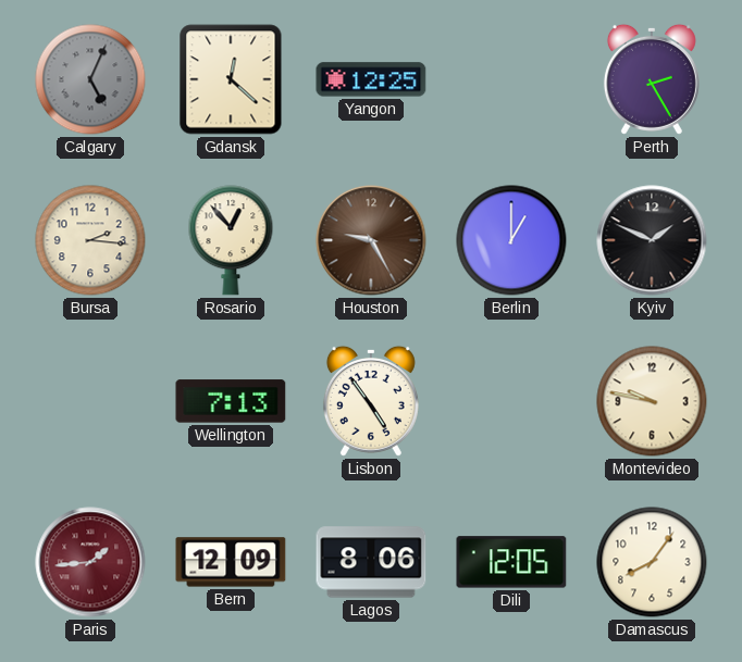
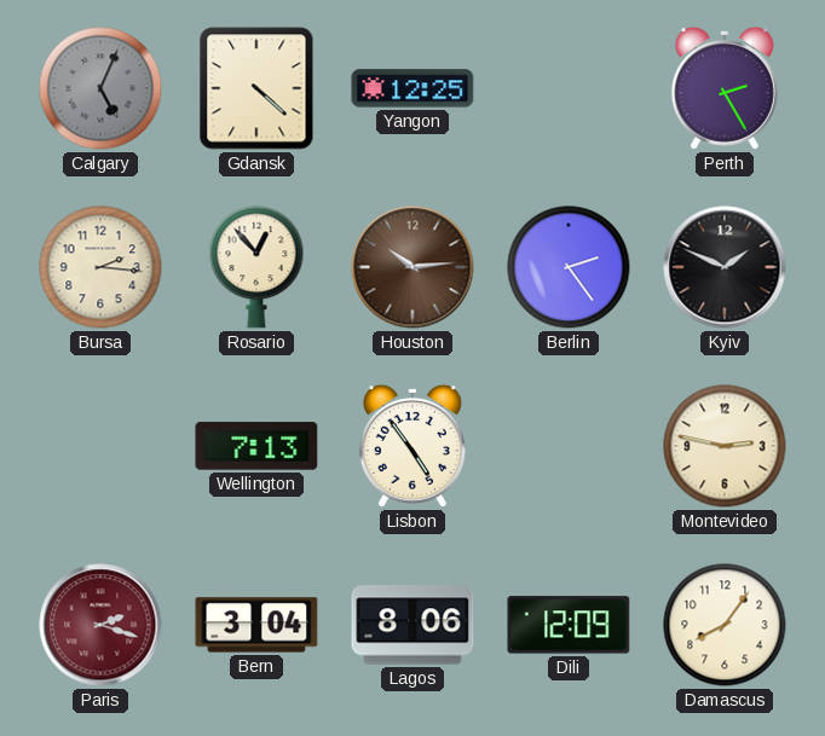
Gdansk: 12:22 -> 4:22 (256, 88)
Houston: 9:25 -> 10:14 (412, 267)
Berlin: 1:00 -> 2:24 (569, 267)
Montevideo: 9:47 -> 2:47 (725, 446)
Paris: 1:44 -> 2:18 (100, 625)
Bern: 12:09 -> 3:04 (256, 625)
Dili: 12:05 -> 12:09 (569, 625)
